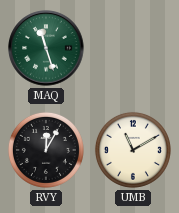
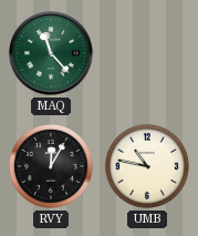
MAQ: 11:27 -> 11:23 (51, 53)
UMB: 11:10 -> 10:47 (147, 166)
